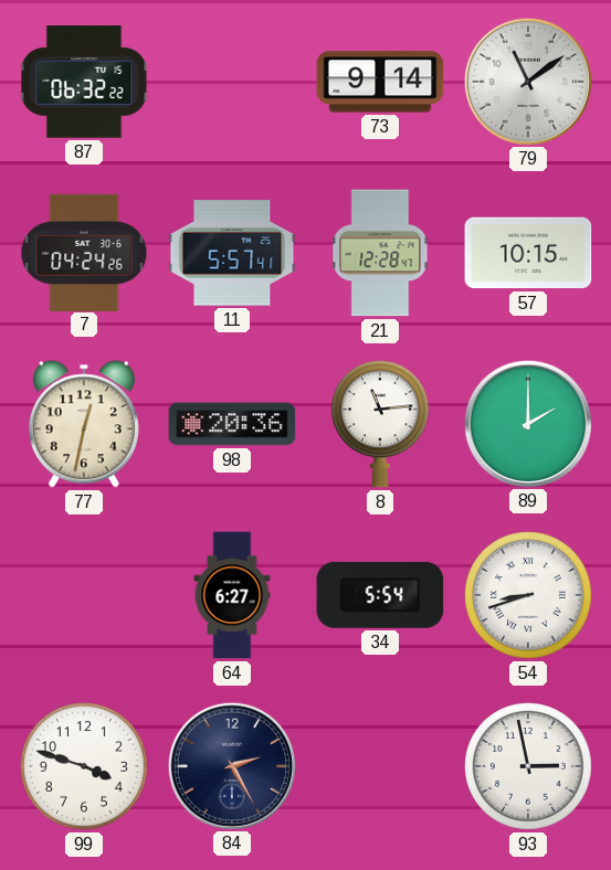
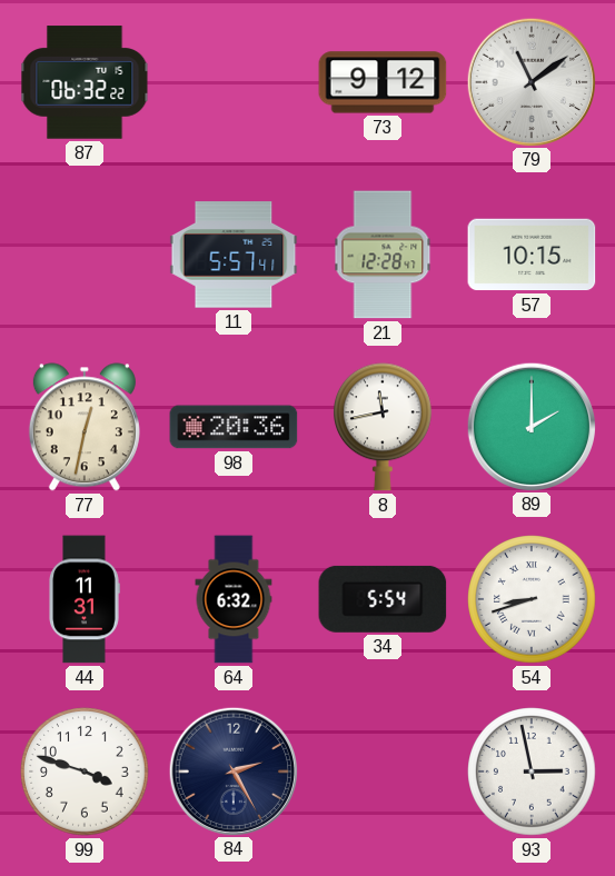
73: 9:14 -> 9:12 (383, 82)
7: 04:24 -> none (84, 252)
8: 11:14 -> 11:43 (384, 427)
44: none -> 11:31 (85, 599)
64: 6:27 -> 6:32 (234, 599)
